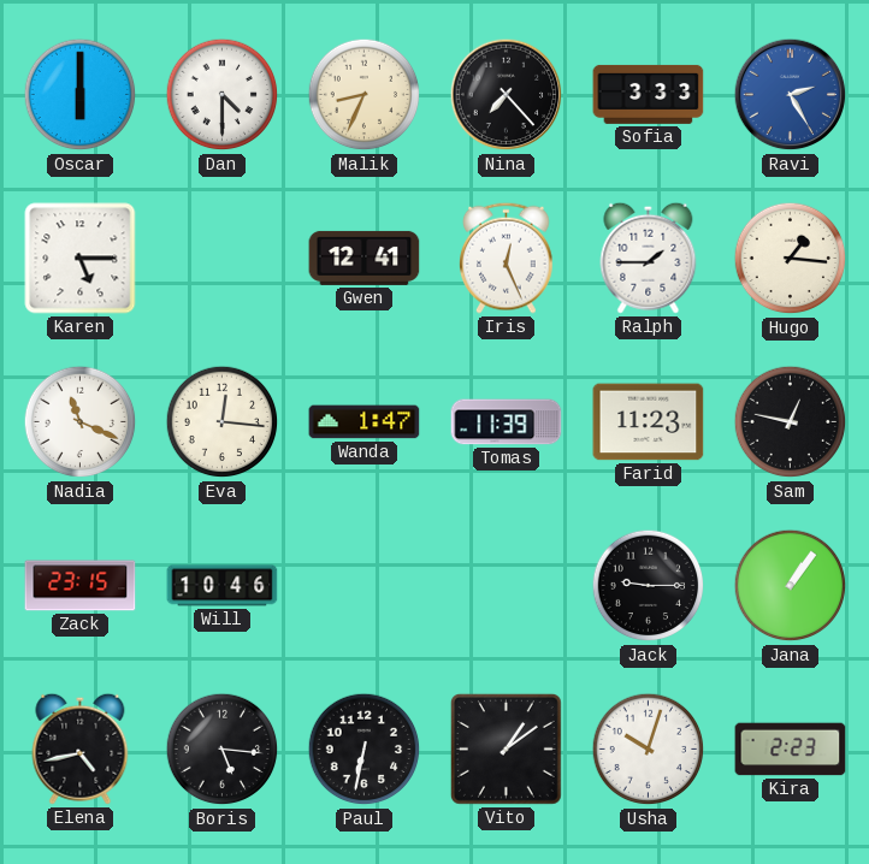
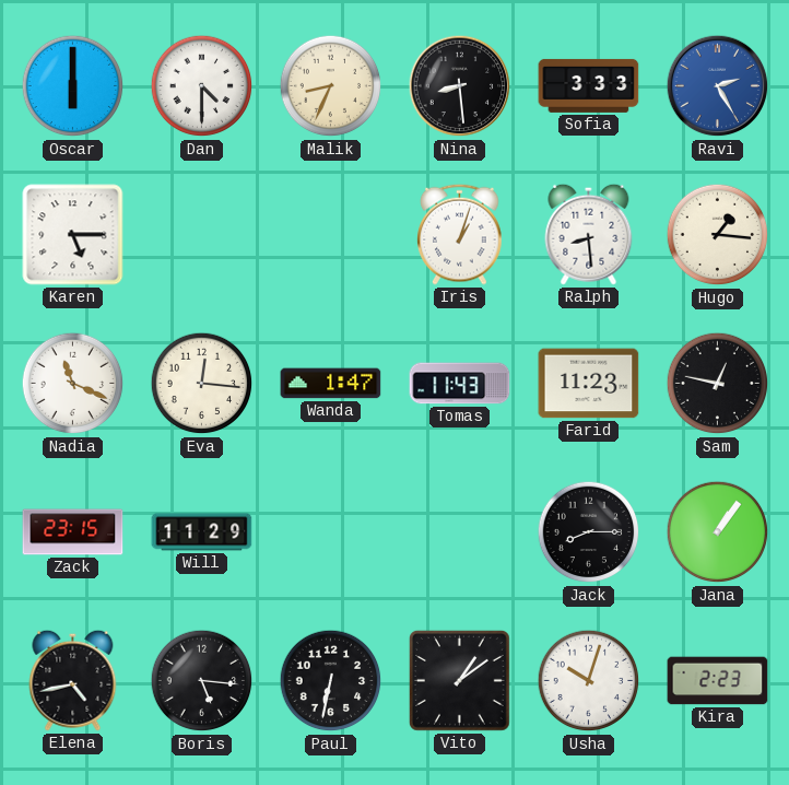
Nina: 7:23 -> 8:29 (460, 86)
Gwen: 12:41 -> none (365, 258)
Iris: 12:26 -> 1:03 (460, 234)
Ralph: 1:45 -> 8:29 (589, 234)
Tomas: 11:39 -> 11:43 (460, 384)
Will: 10:46 -> 11:29 (202, 532)
Jack: 9:15 -> 8:15 (589, 532)
